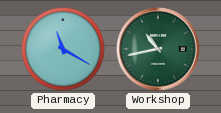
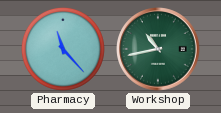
Pharmacy: 11:20 -> 11:23 (63, 49)
